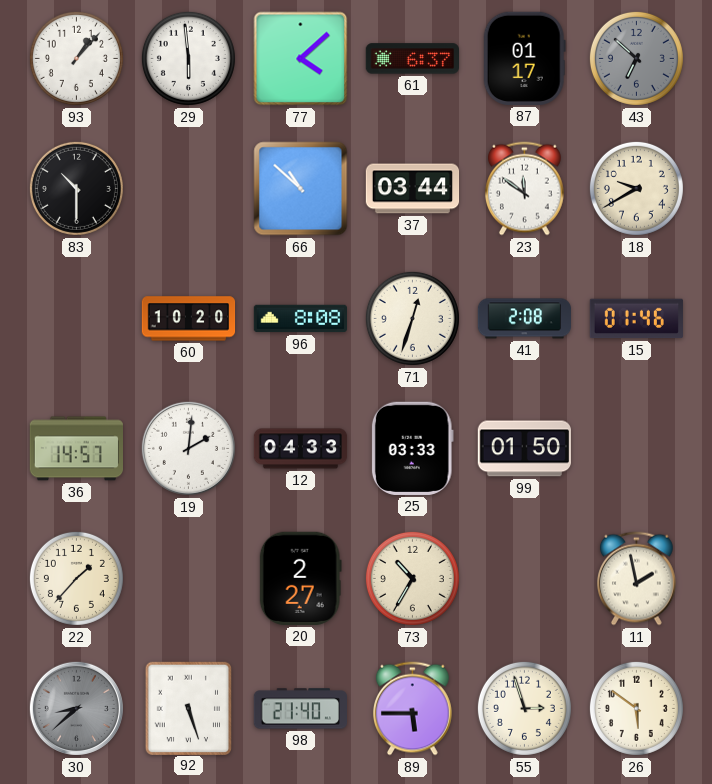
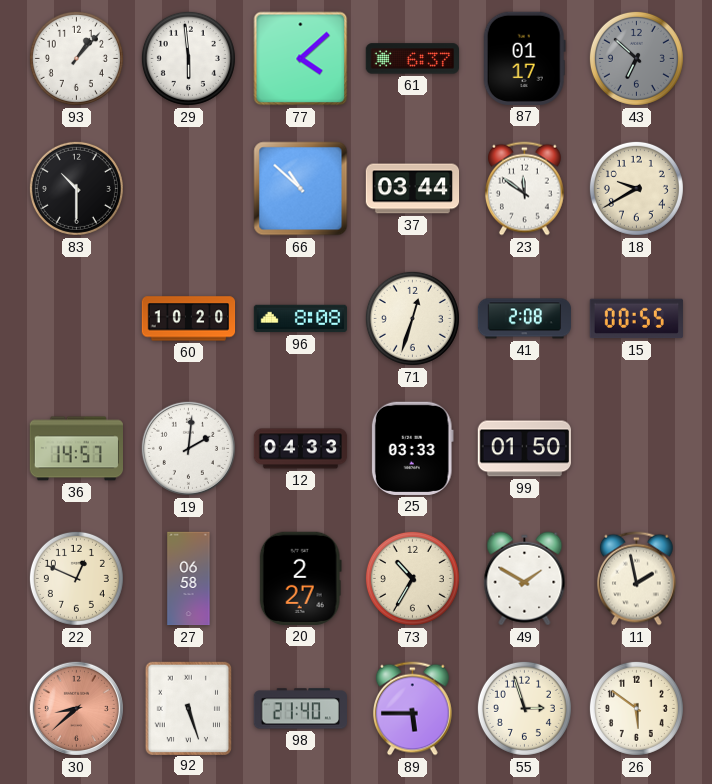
15: 01:46 -> 00:55 (636, 319)
22: 1:37 -> 12:49 (76, 578)
27: none -> 06:58 (189, 579)
49: none -> 1:50 (525, 579)
30 dial: grey -> salmon (76, 708)
